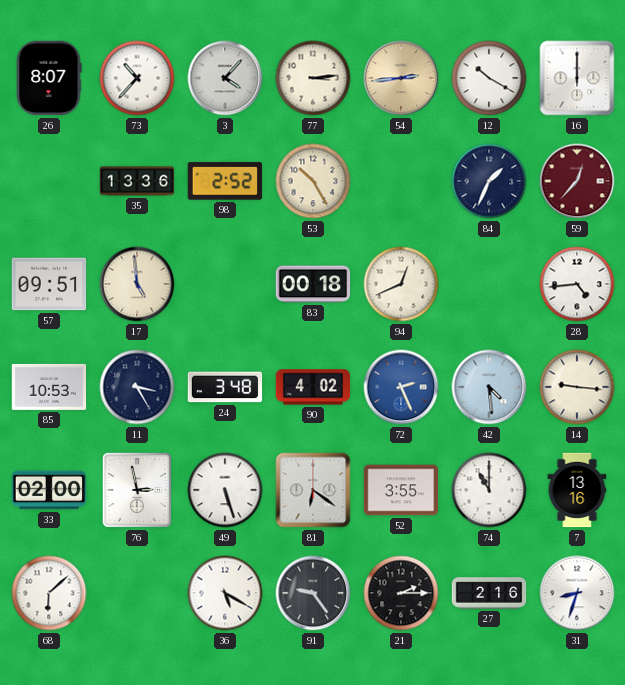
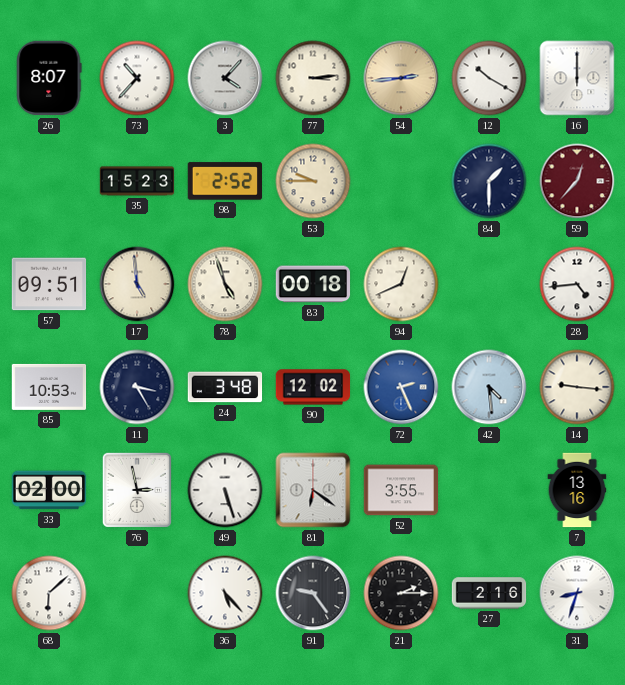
35: 13:36 -> 15:23 (137, 181)
53: 10:25 -> 9:45 (313, 181)
84: 1:34 -> 1:30 (489, 181)
78: none -> 4:57 (225, 284)
90: 4:02 -> 12:02 (313, 387)
74: 11:00 -> none (489, 490)
36: 5:20 -> 5:23 (225, 593)
